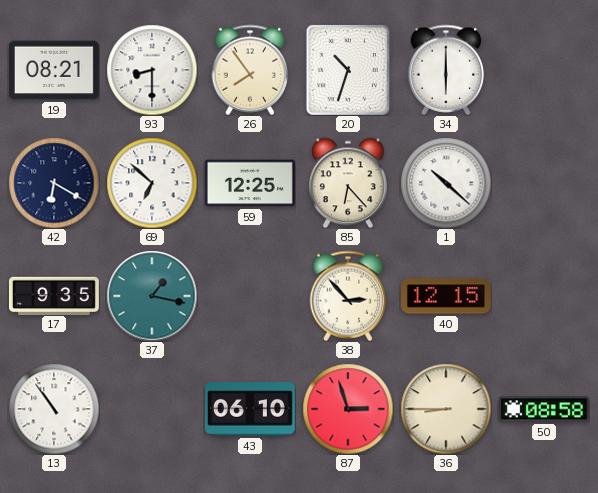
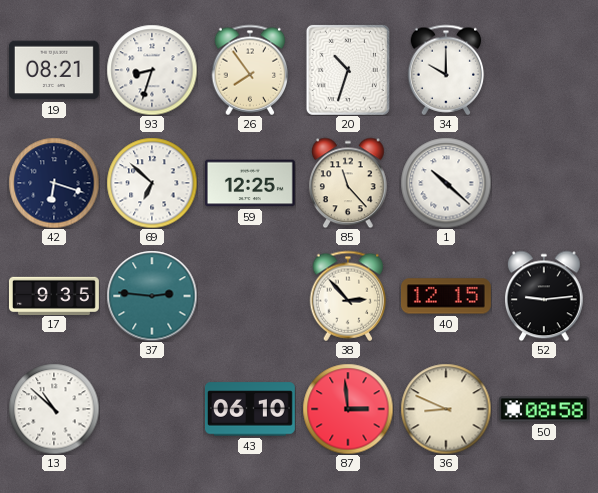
93: 8:30 -> 8:33 (152, 70)
34: 6:00 -> 10:00 (446, 70)
42: 6:20 -> 6:18 (54, 183)
85: 6:23 -> 11:23 (349, 183)
37: 1:17 -> 2:46 (152, 296)
52: none -> 9:14 (545, 296)
13: 10:54 -> 10:52 (54, 409)
87: 2:57 -> 2:59 (348, 409)
36: 8:45 -> 8:49 (446, 409)
